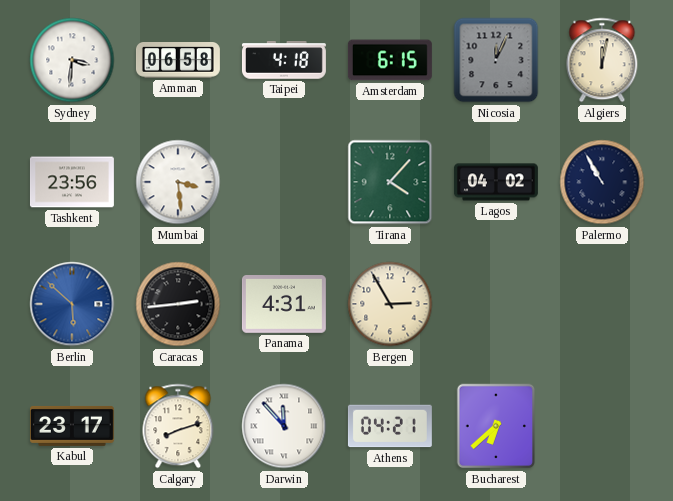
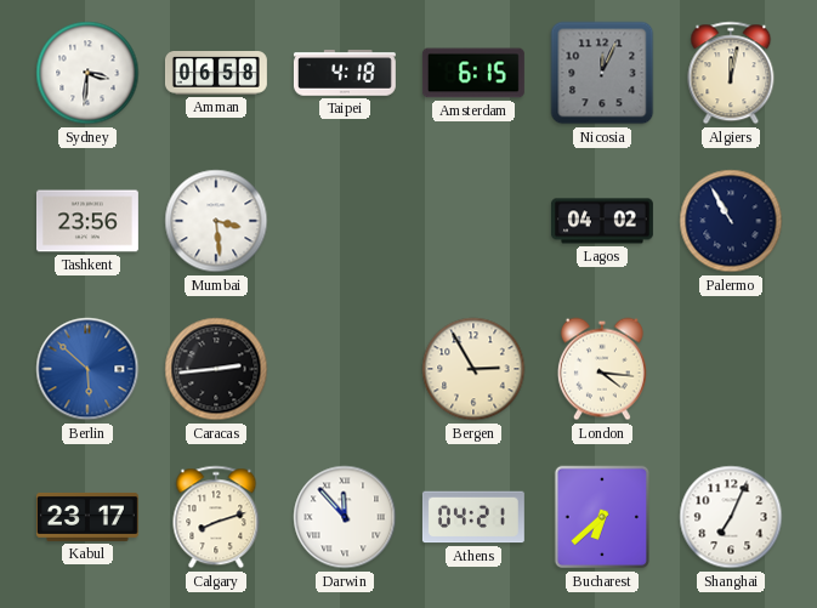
Tirana: 4:07 -> none (390, 182)
Panama: 4:31 -> none (284, 305)
London: none -> 4:16 (602, 369)
Shanghai: none -> 7:04 (731, 517)
